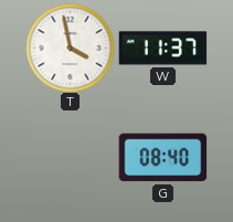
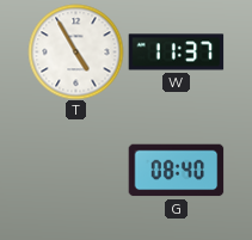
T: 3:58 -> 4:55 (75, 51)
